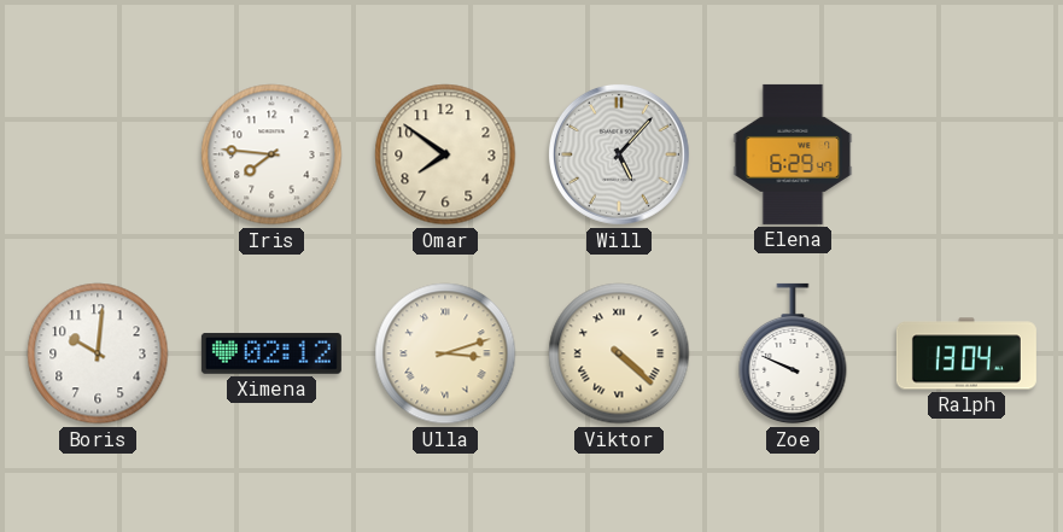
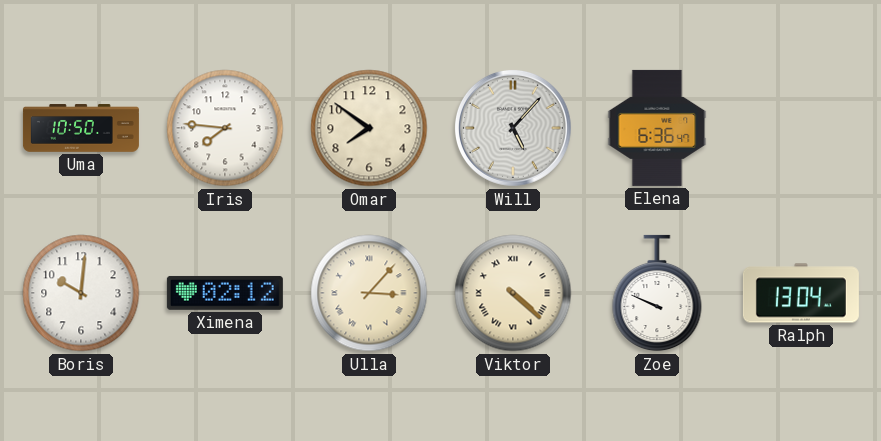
Uma: none -> 10:50 (81, 128)
Elena: 6:29 -> 6:36 (657, 128)
Ulla: 3:12 -> 3:07 (369, 293)
